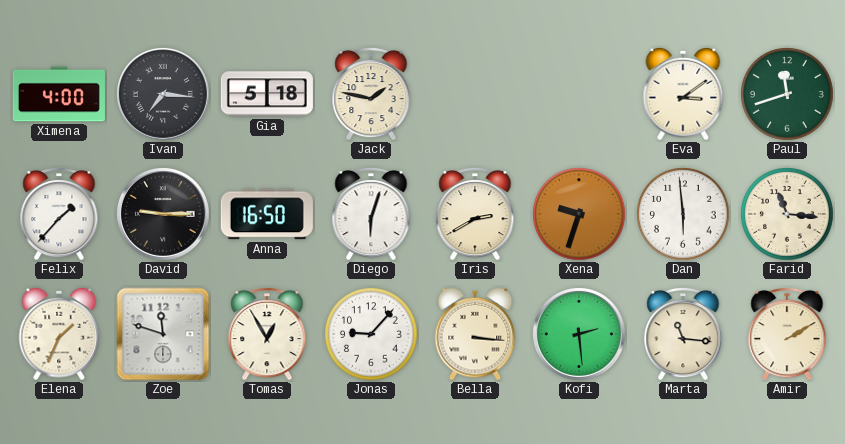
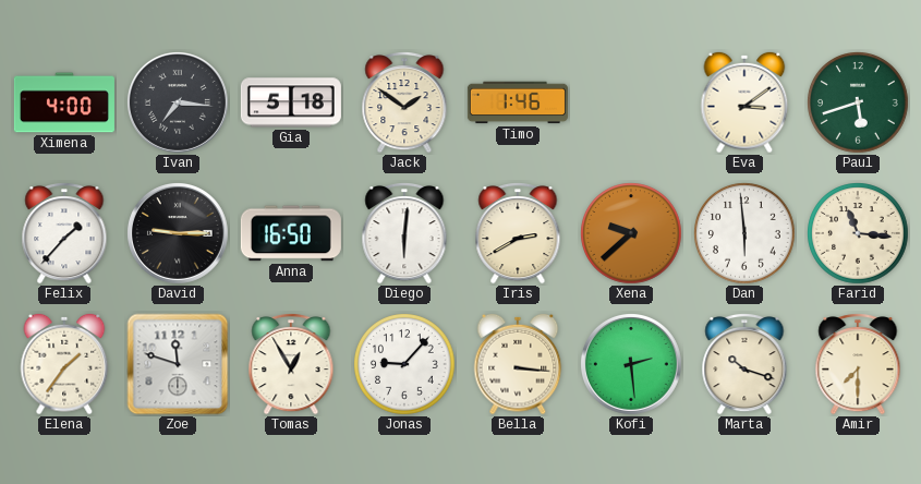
Jack: 1:47 -> 1:51 (404, 104)
Timo: none -> 1:46 (518, 102)
Paul: 11:42 -> 5:42 (858, 102)
Diego: 6:03 -> 6:01 (404, 234)
Xena: 9:33 -> 9:38 (631, 233)
Elena: 1:34 -> 1:36 (64, 364)
Marta: 11:16 -> 10:18 (744, 365)
Amir: 2:10 -> 7:30 (858, 365)
